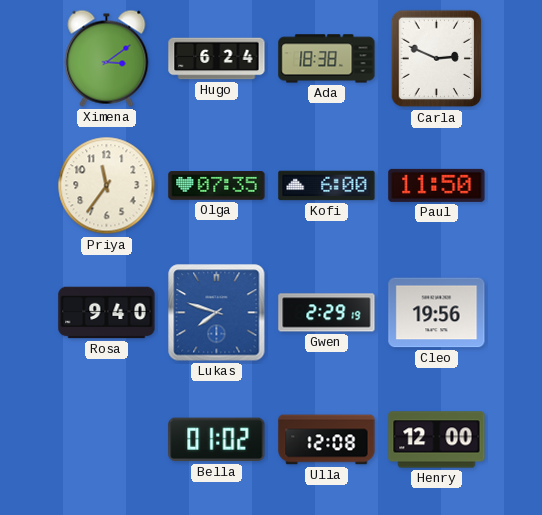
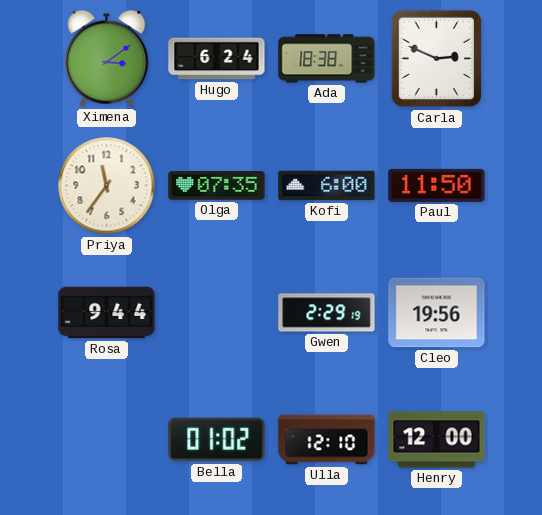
Rosa: 9:40 -> 9:44 (107, 313)
Lukas: 7:48 -> none (217, 313)
Ulla: 12:08 -> 12:10 (327, 440)
